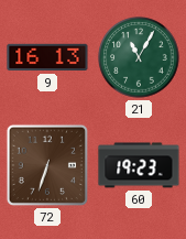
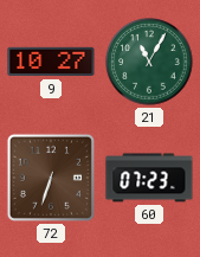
9: 16:13 -> 10:27 (51, 62)
60: 19:23 -> 07:23 (149, 178)
